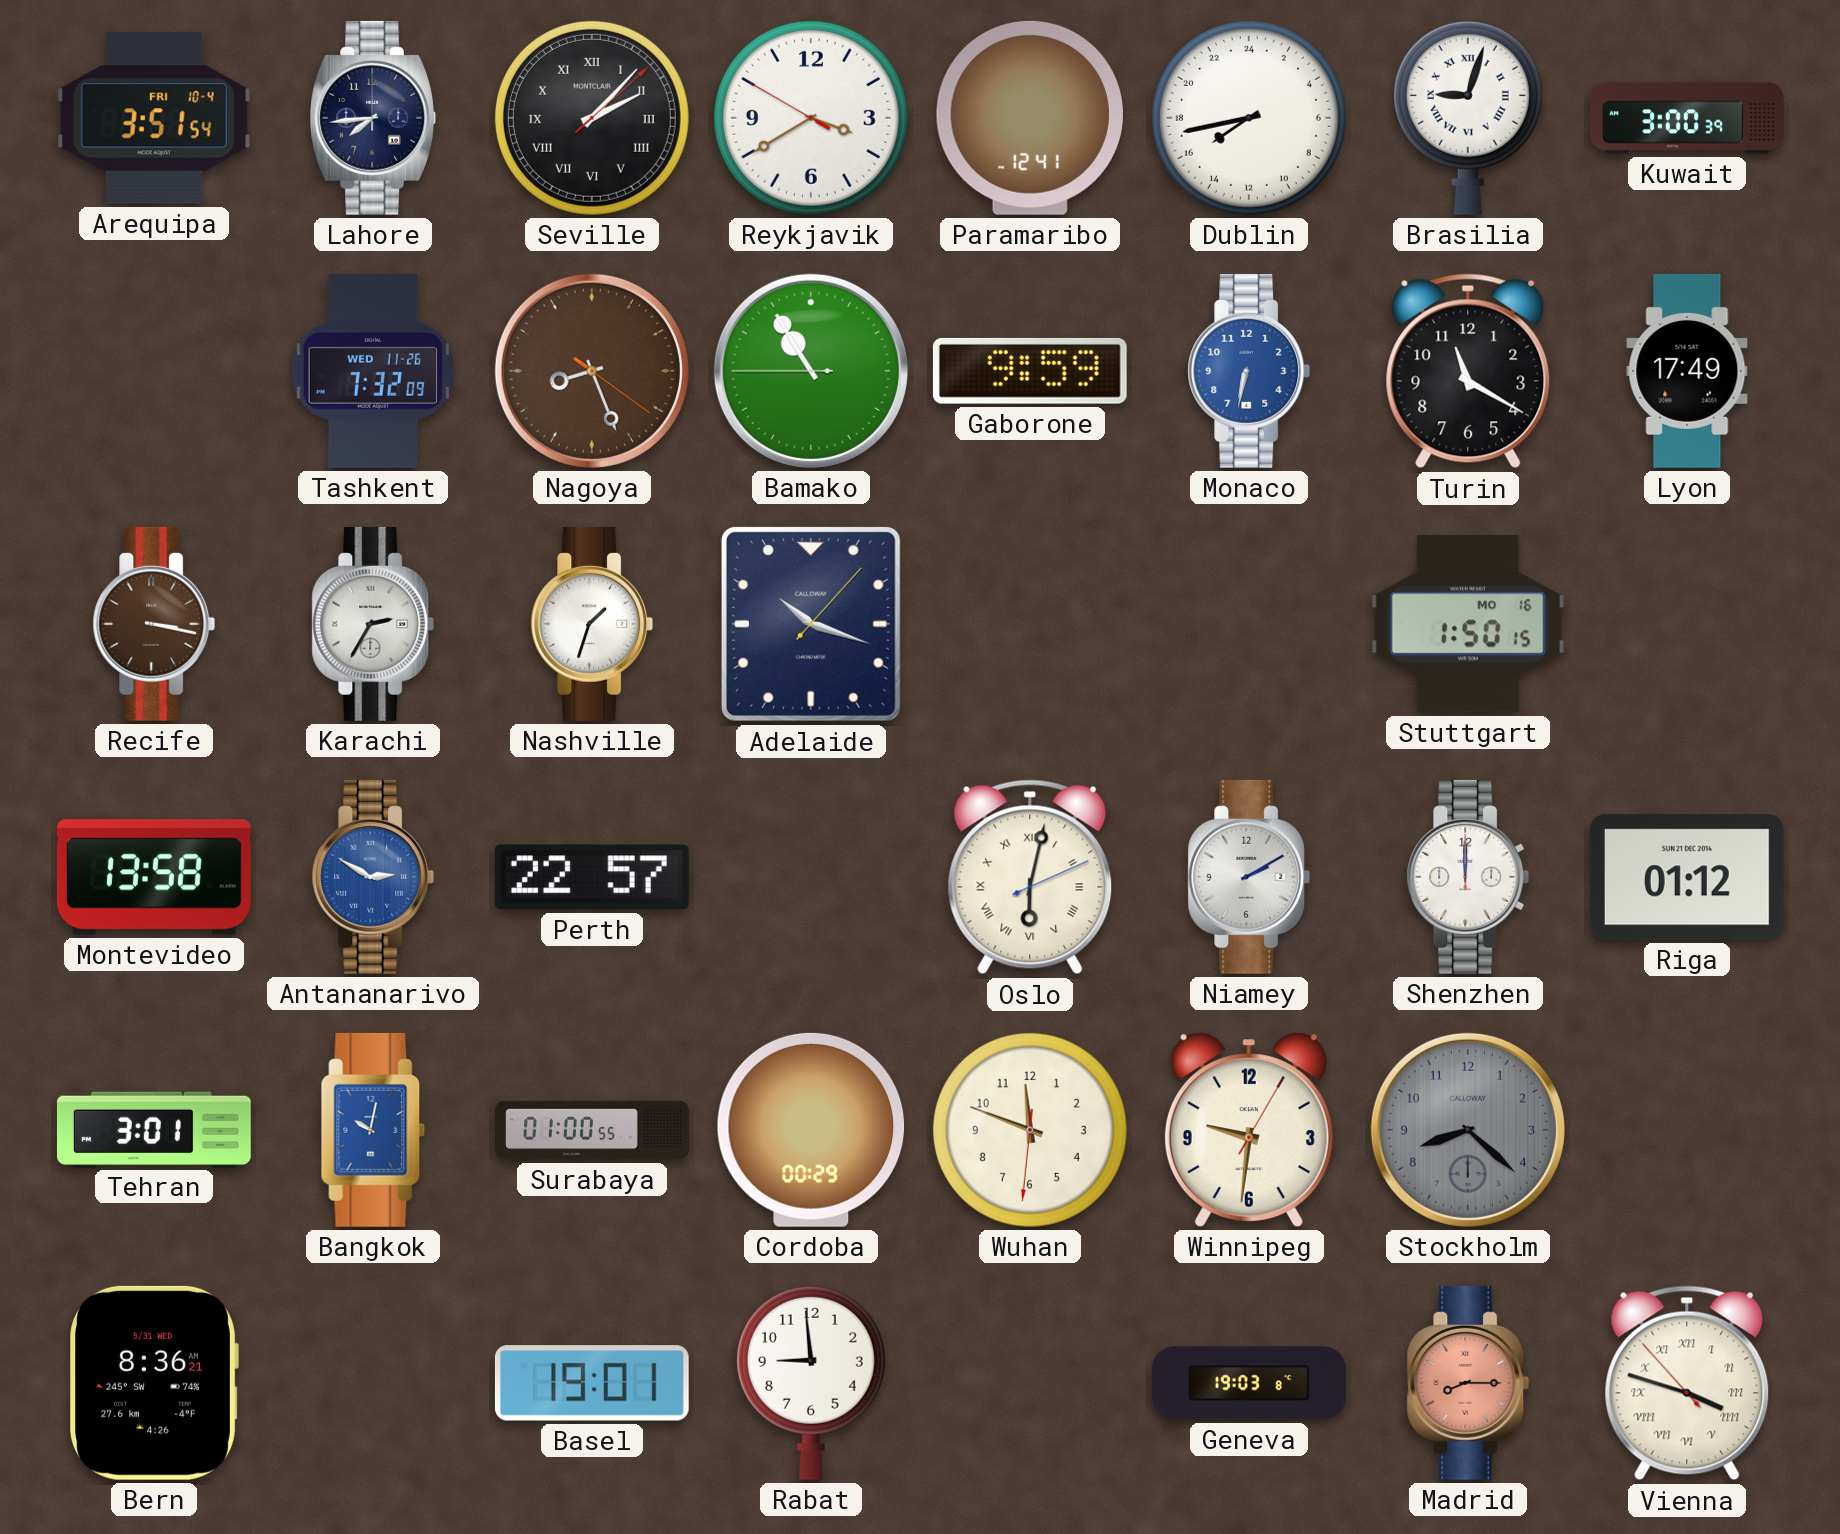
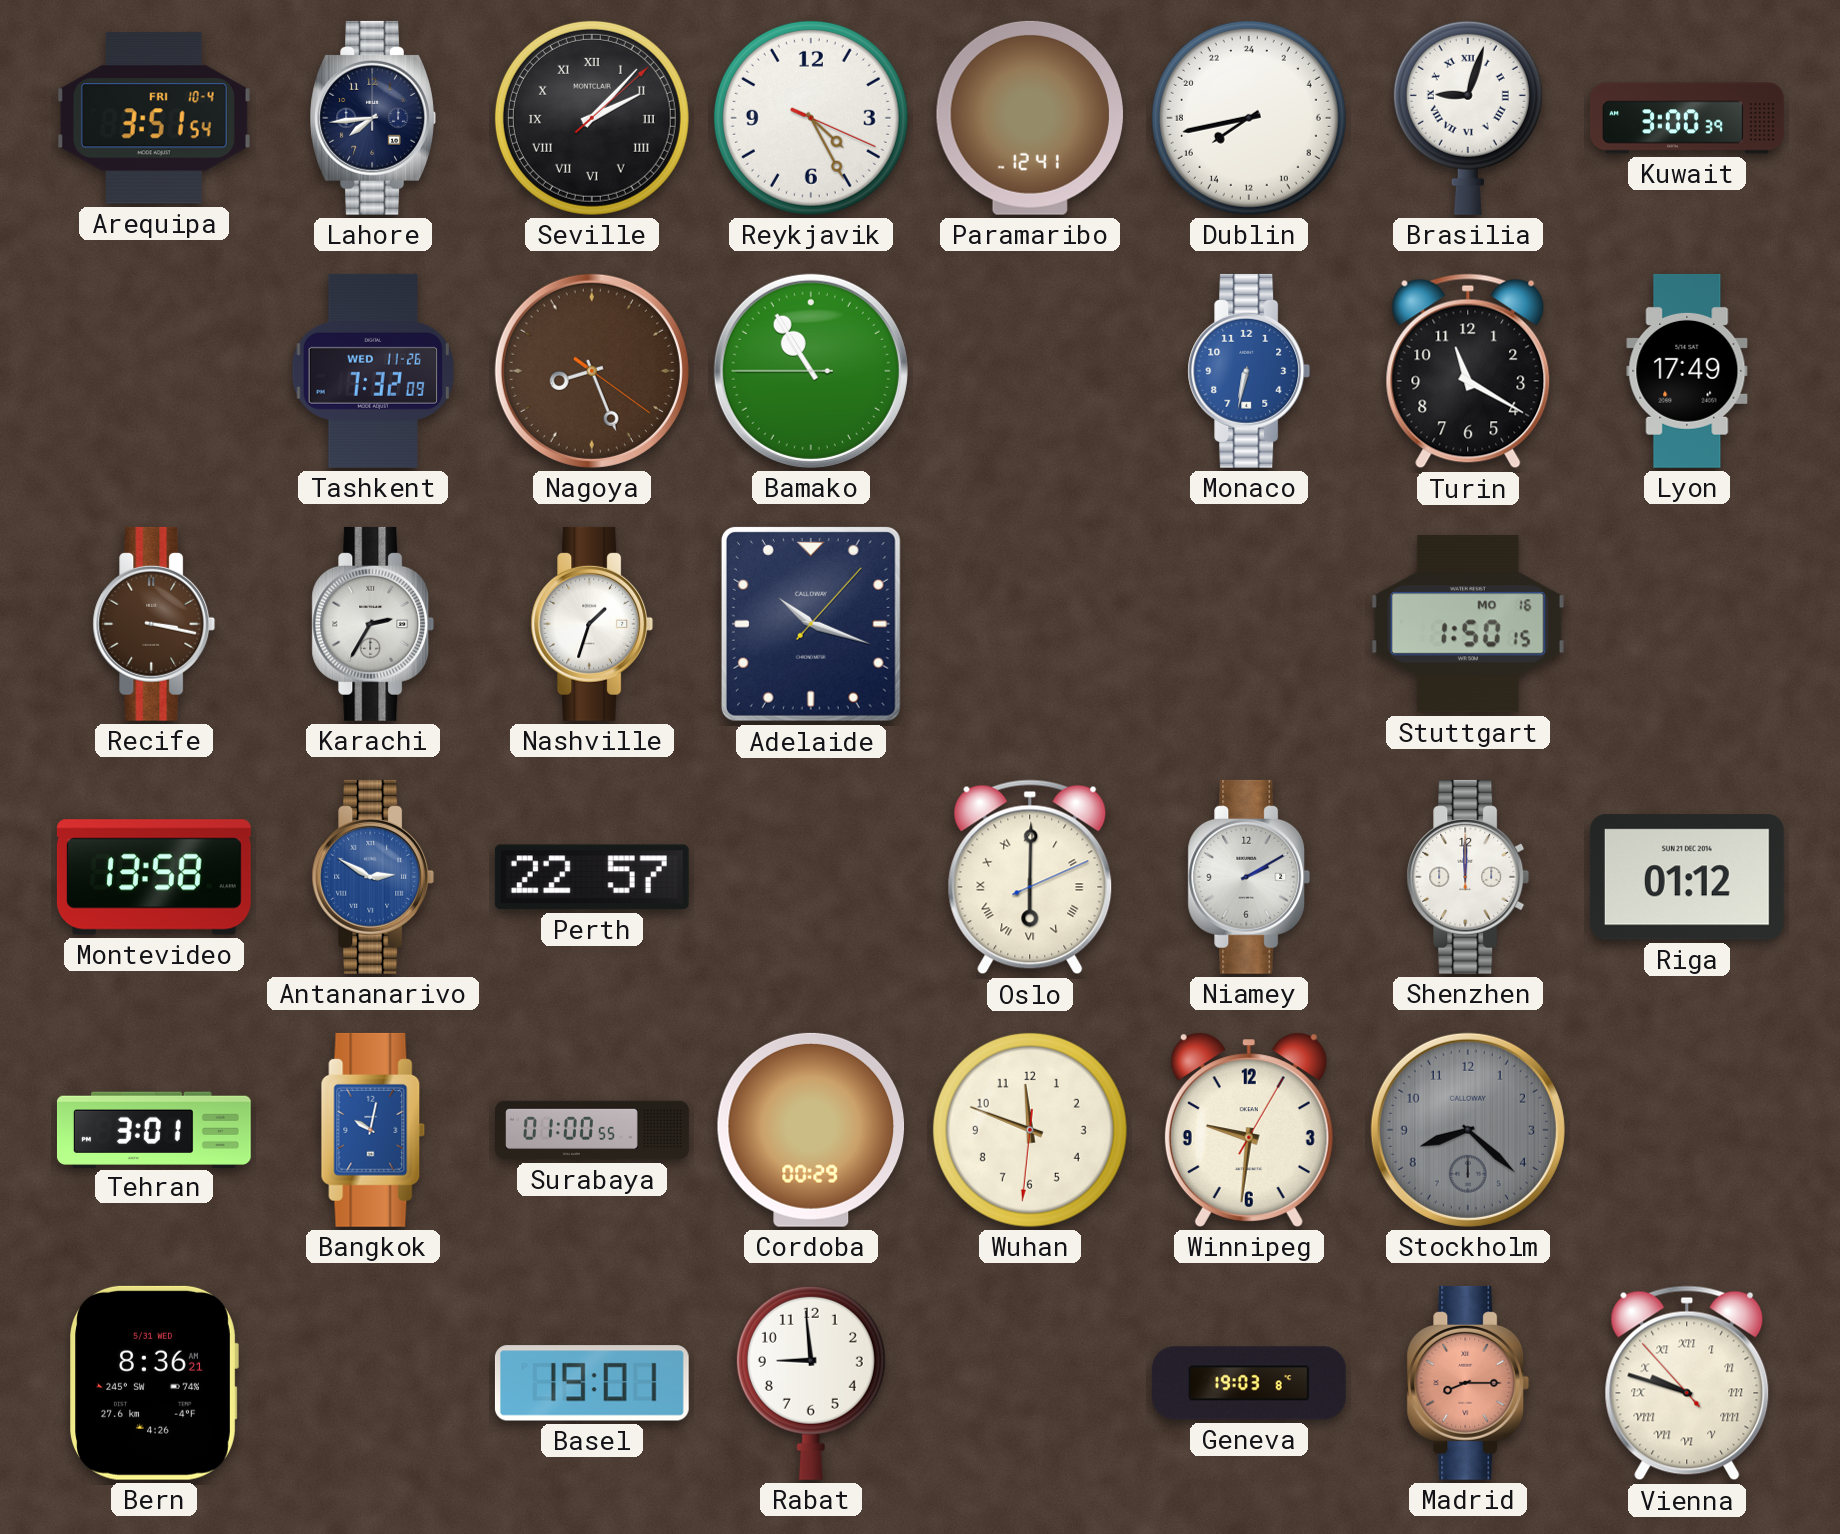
Reykjavik: 3:39 -> 4:25 (811, 118)
Gaborone: 9:59 -> none (1030, 371)
Oslo: 6:02 -> 6:00 (1030, 877)
Vienna: 3:47 -> 9:47 (1687, 1383)
